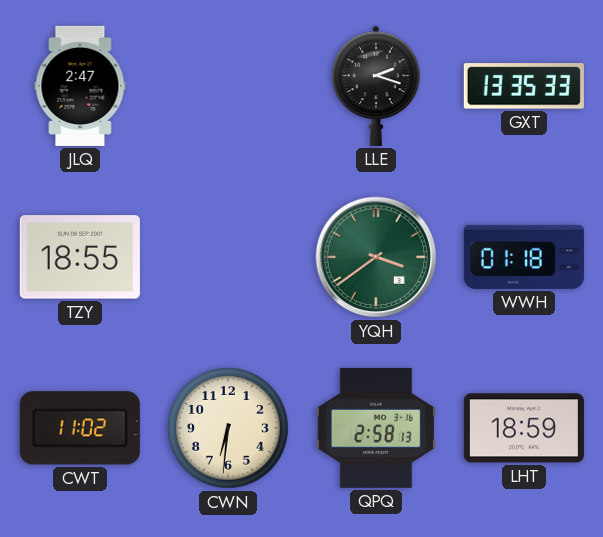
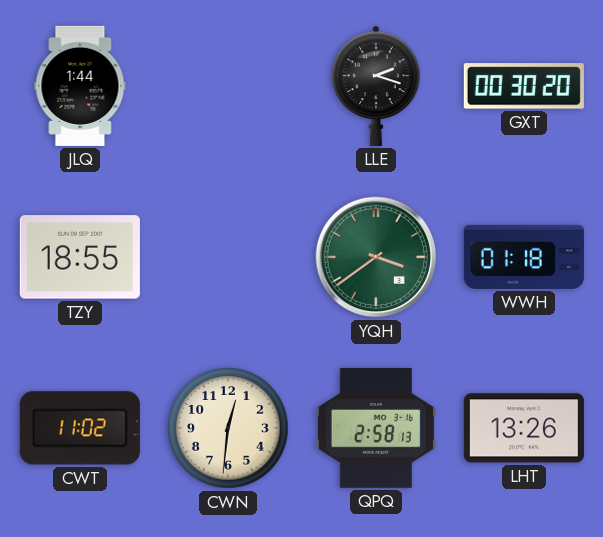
JLQ: 2:47 -> 1:44 (80, 86)
GXT: 13:35 -> 00:30 (524, 86)
CWN: 6:31 -> 12:31 (228, 428)
LHT: 18:59 -> 13:26 (524, 428)
